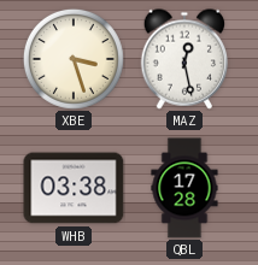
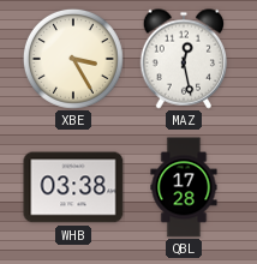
XBE: 3:27 -> 3:25 (73, 59)
